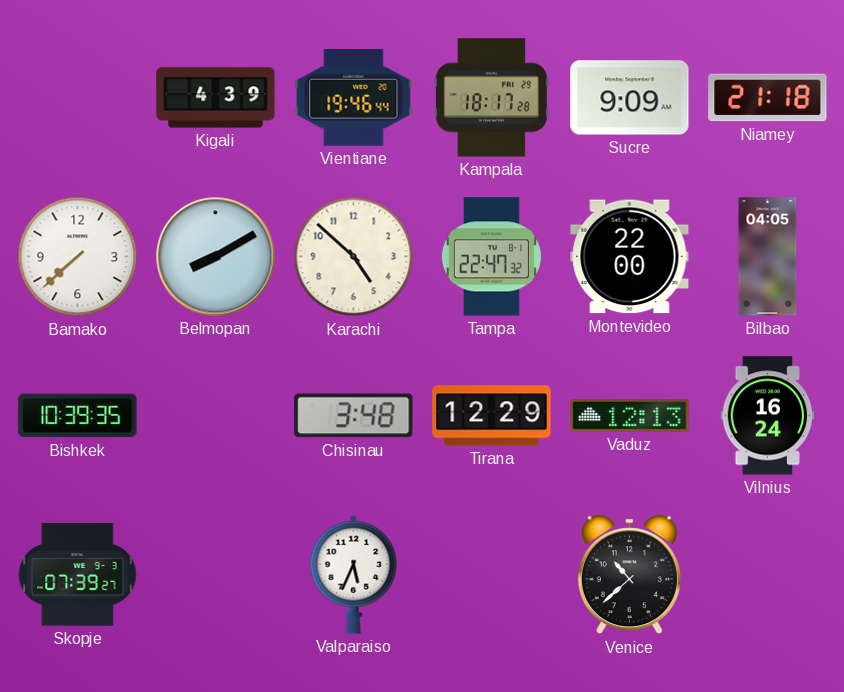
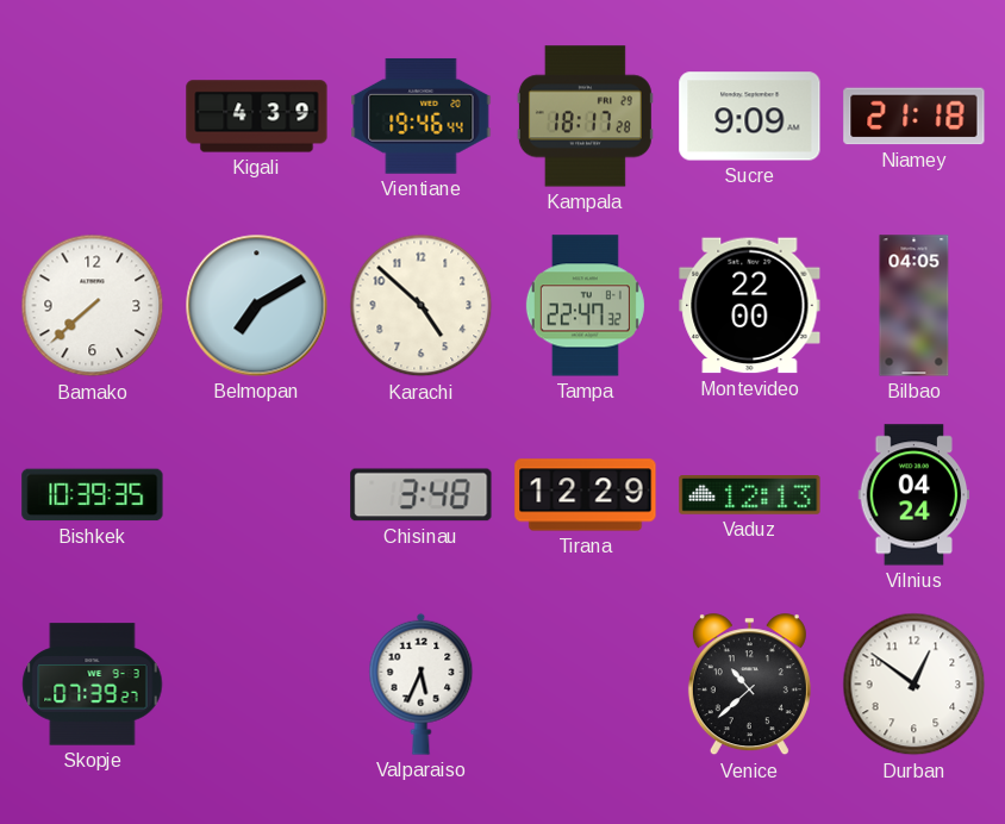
Belmopan: 8:10 -> 7:10 (257, 306)
Vilnius: 16:24 -> 04:24 (915, 495)
Durban: none -> 12:51 (915, 685)
